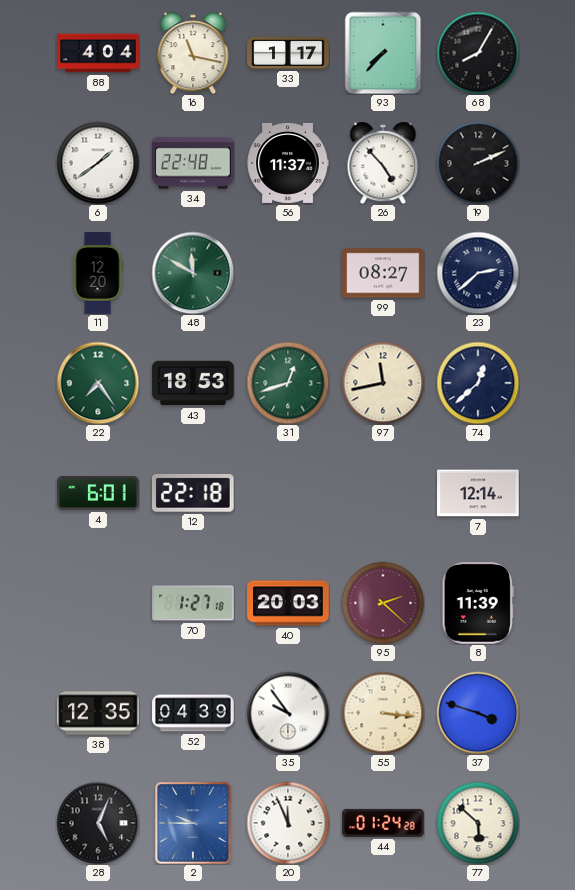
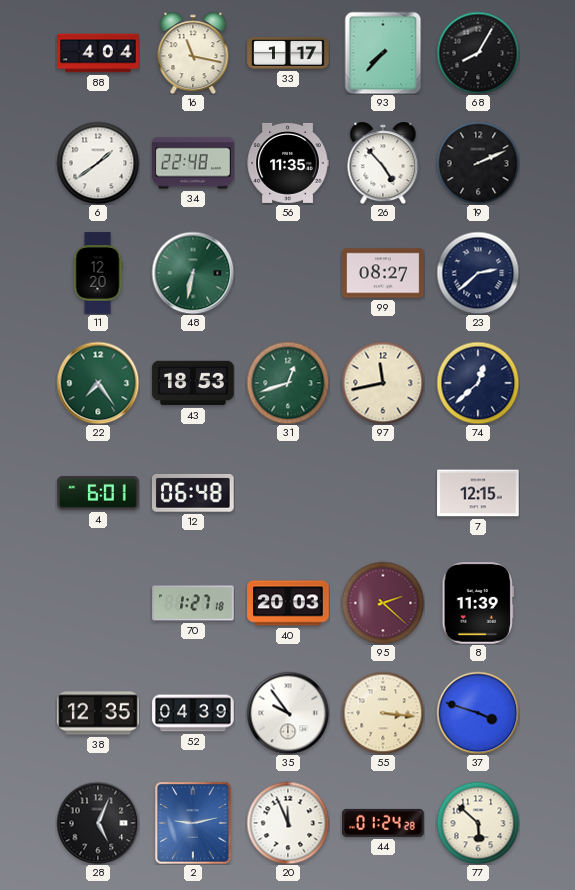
56: 11:37 -> 11:35 (288, 163)
48: 11:50 -> 6:32 (193, 273)
12: 22:18 -> 06:48 (194, 493)
7: 12:14 -> 12:15 (478, 493)
2: 9:45 -> 9:13 (193, 823)
